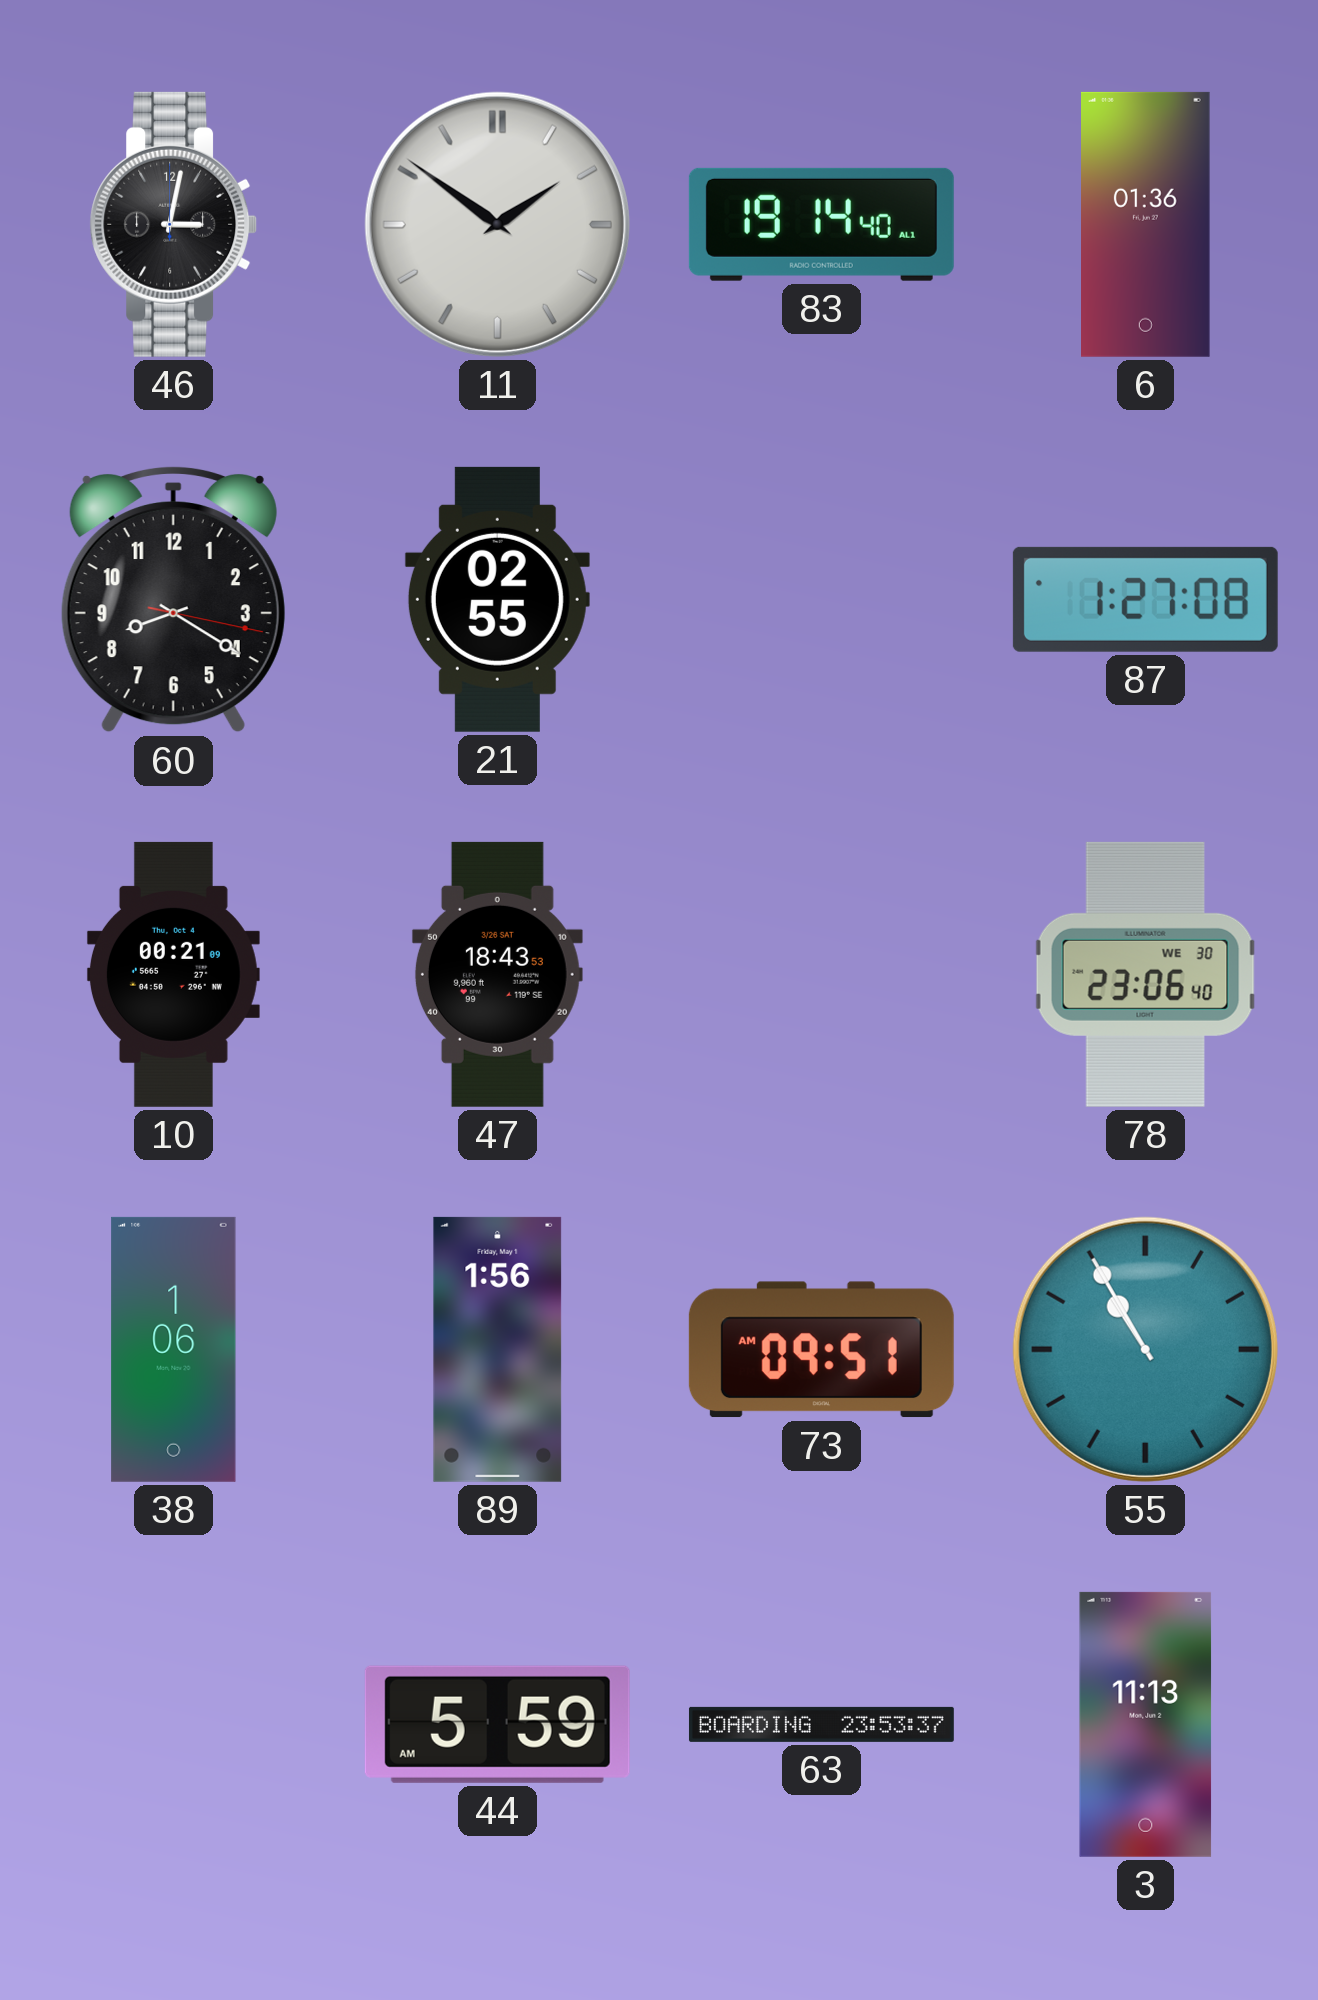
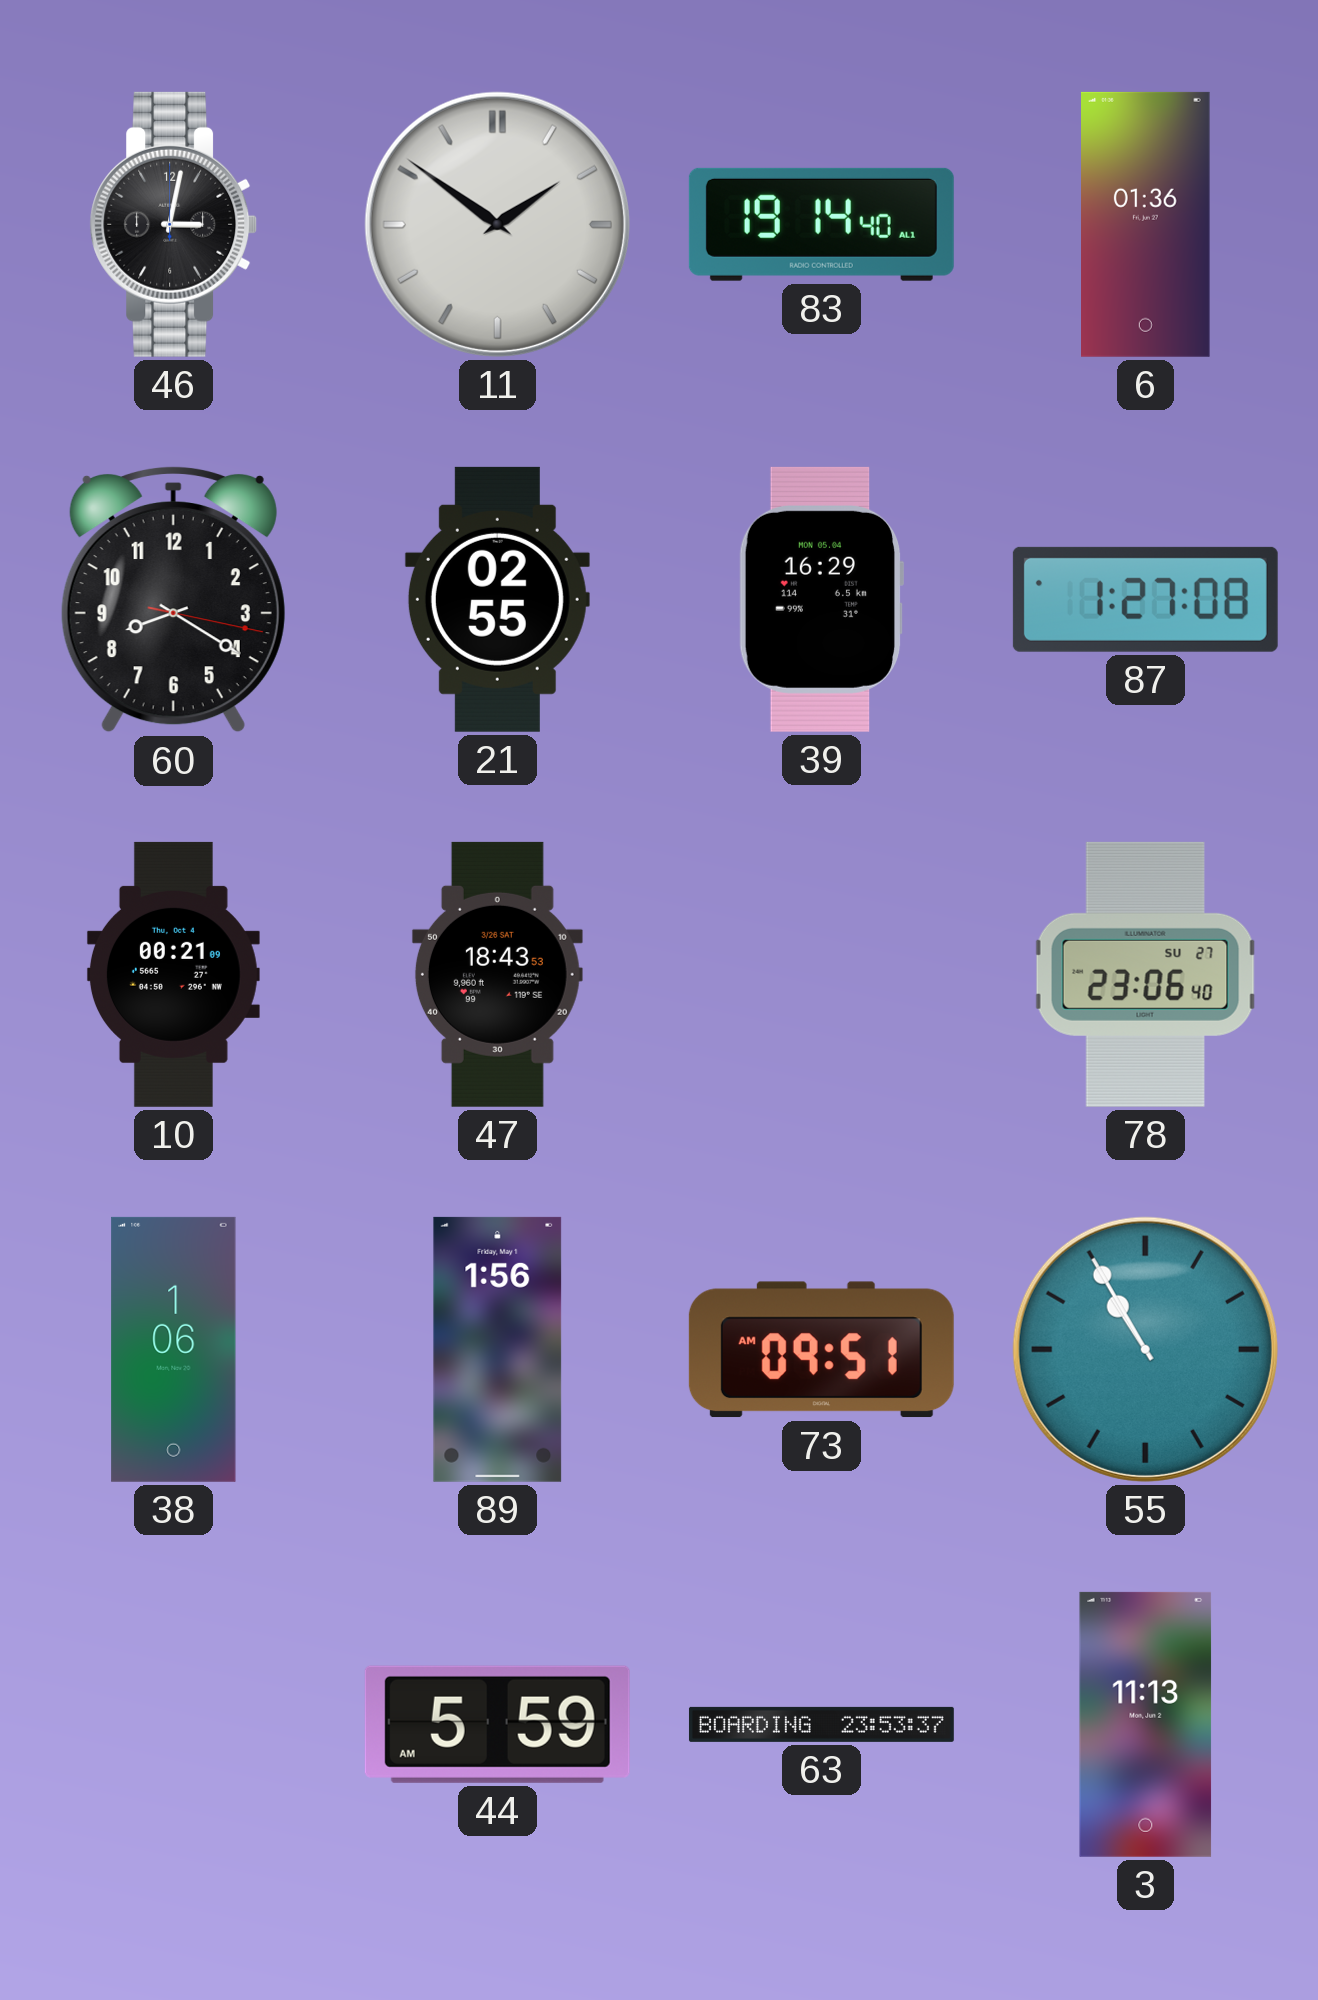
39: none -> 16:29 (821, 599)
78 date: WE 30 -> SU 27 (1146, 974)
